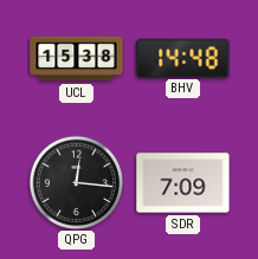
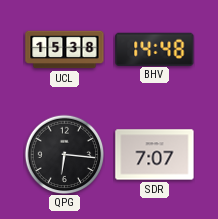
QPG: 12:16 -> 6:16 (64, 154)
SDR: 7:09 -> 7:07 (155, 155)
